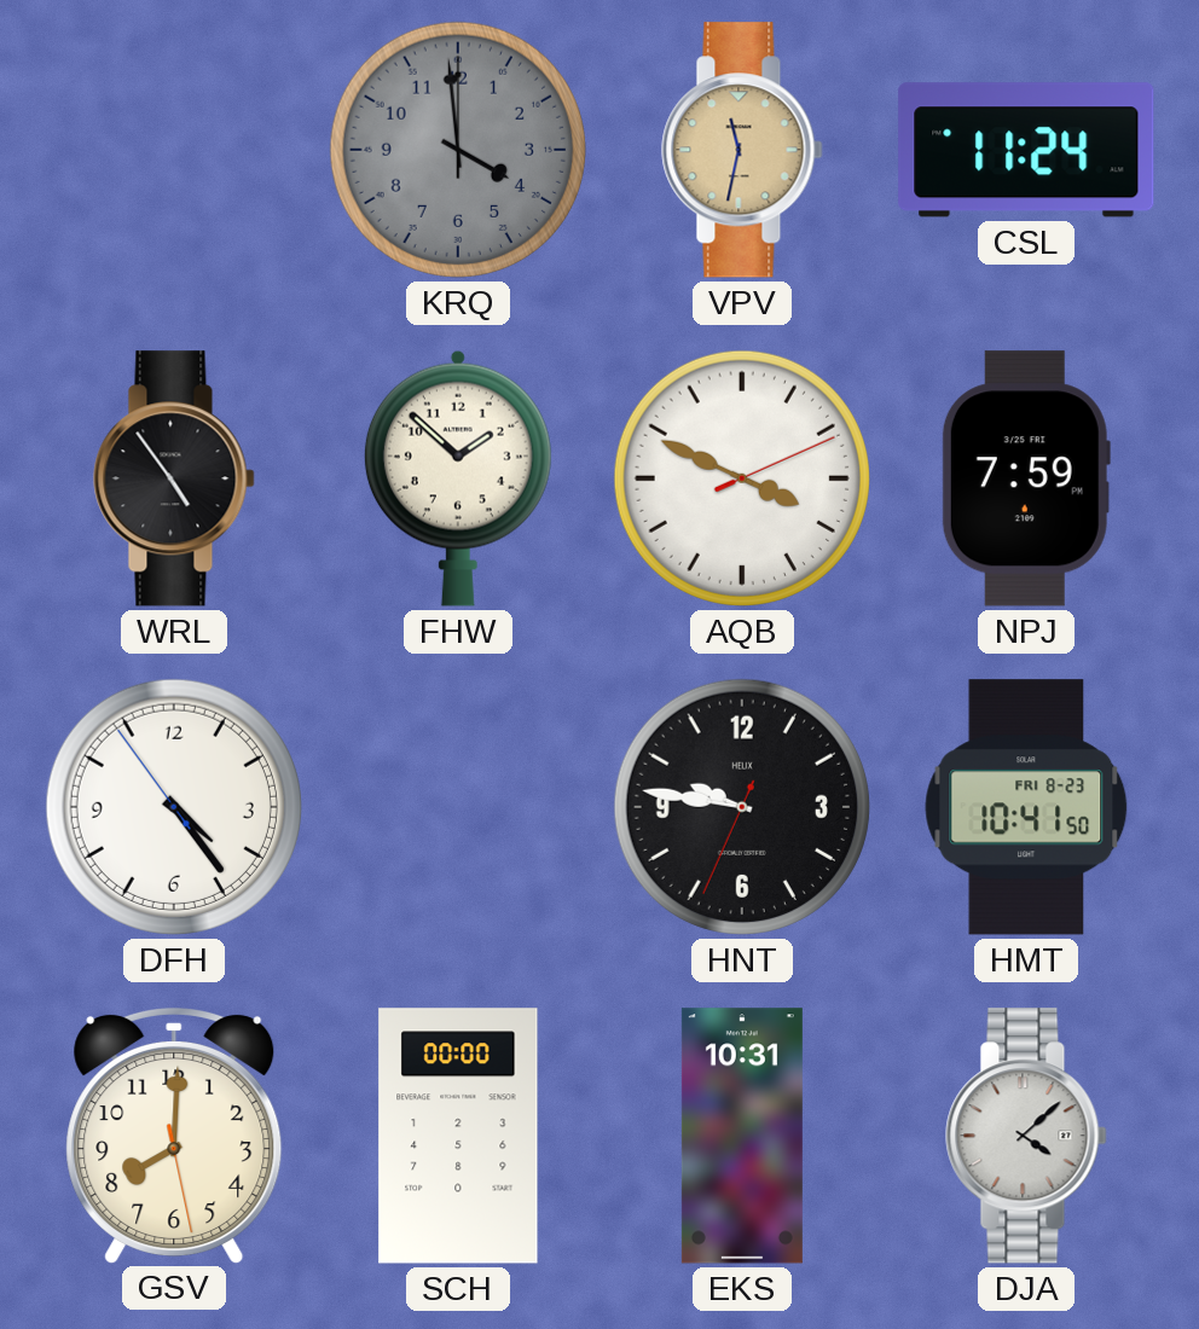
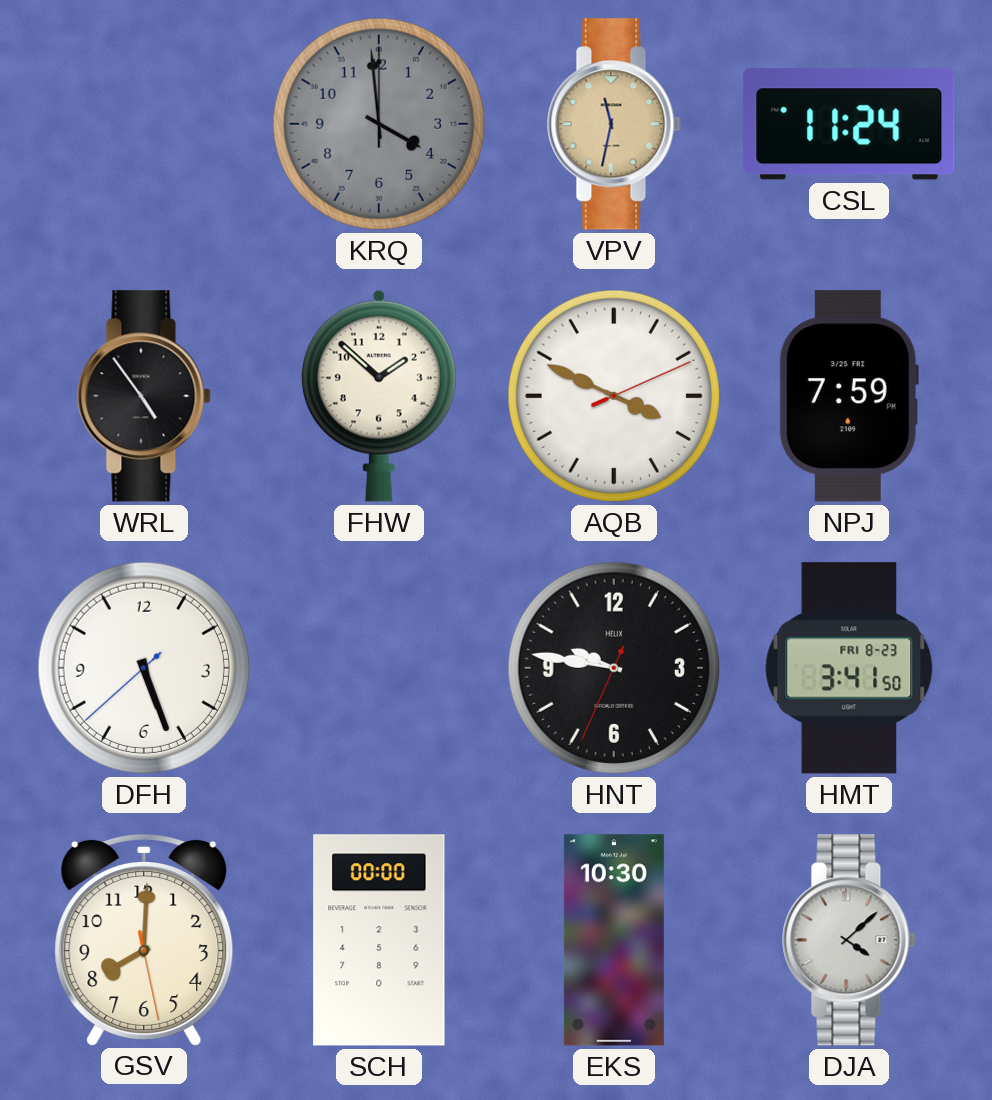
DFH: 4:23 -> 5:26 (144, 668)
HMT: 10:41 -> 3:41 (849, 668)
EKS: 10:31 -> 10:30 (614, 940)
